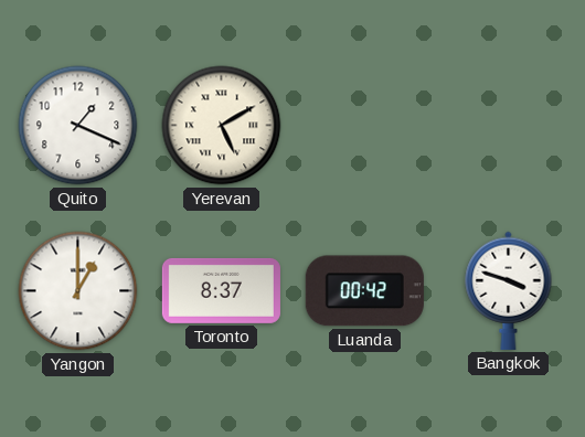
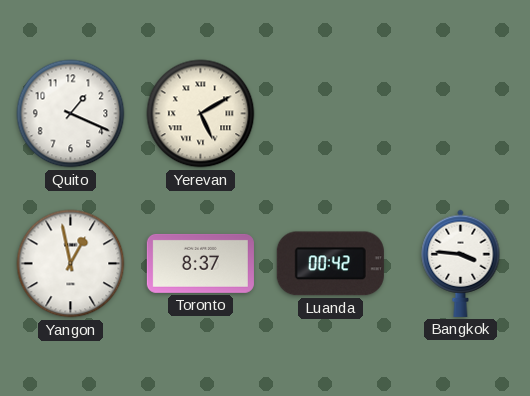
Yangon: 1:00 -> 12:58 (71, 264)
Bangkok: 3:48 -> 3:46 (461, 263)
